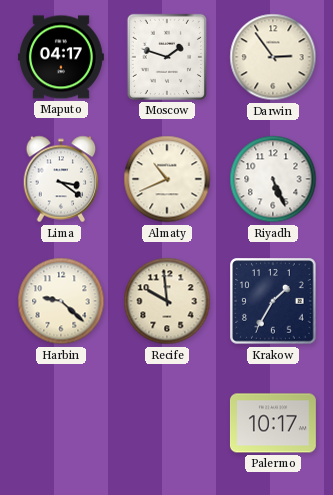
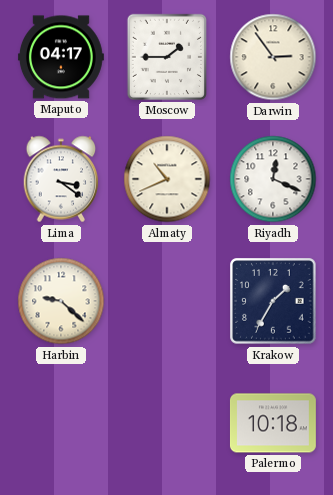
Moscow: 1:48 -> 1:45 (167, 57)
Riyadh: 5:26 -> 12:19 (273, 179)
Recife: 9:59 -> none (167, 301)
Palermo: 10:17 -> 10:18 (273, 423)
